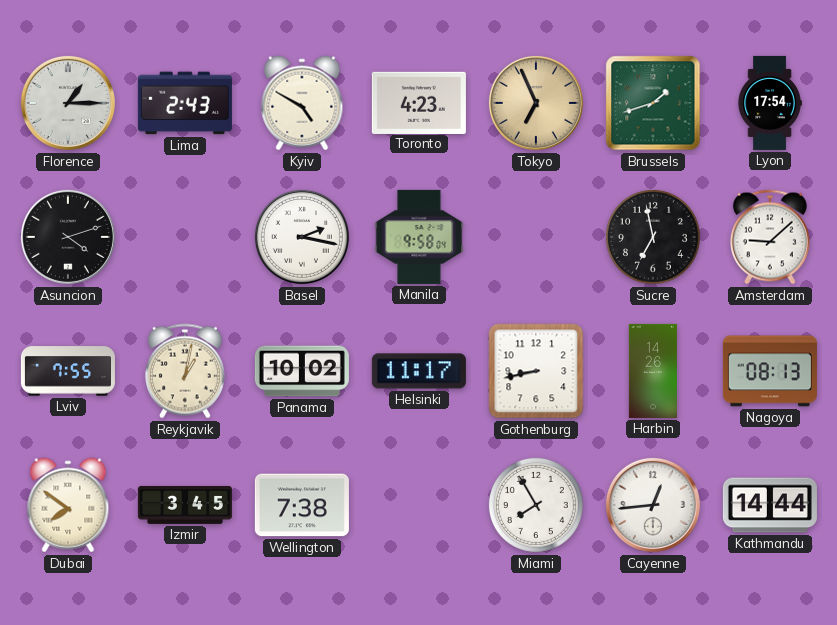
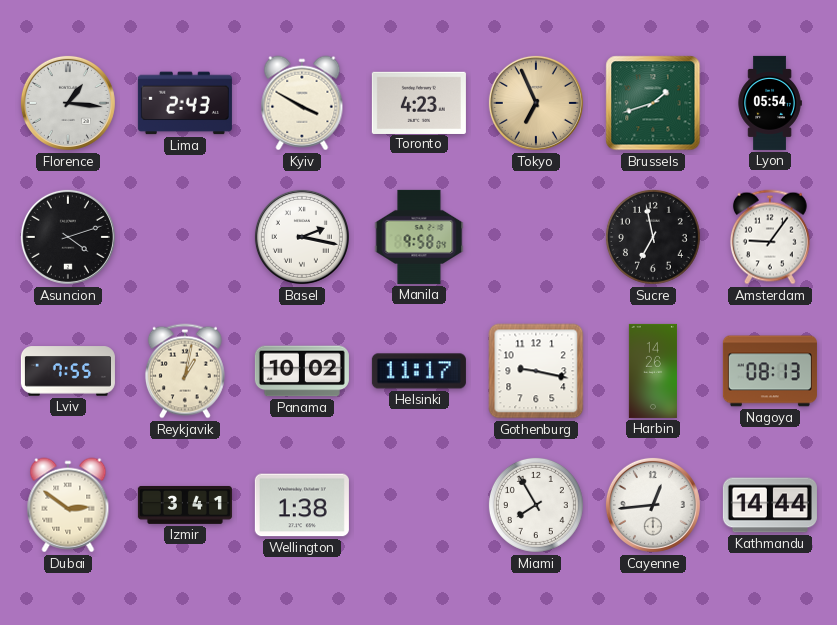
Florence: 1:15 -> 1:16 (68, 103)
Kyiv: 4:50 -> 3:50 (302, 103)
Lyon: 17:54 -> 05:54 (770, 103)
Amsterdam: 9:08 -> 9:06 (770, 237)
Gothenburg: 8:43 -> 9:17 (536, 371)
Dubai: 7:51 -> 2:51 (68, 505)
Izmir: 3:45 -> 3:41 (185, 505)
Wellington: 7:38 -> 1:38 (302, 505)
